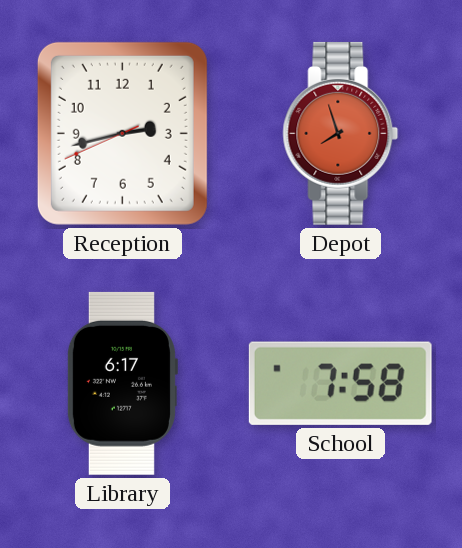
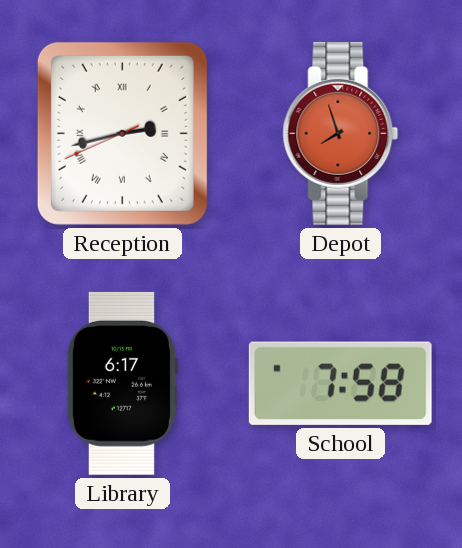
Reception numerals: Arabic -> Roman (122, 133)
